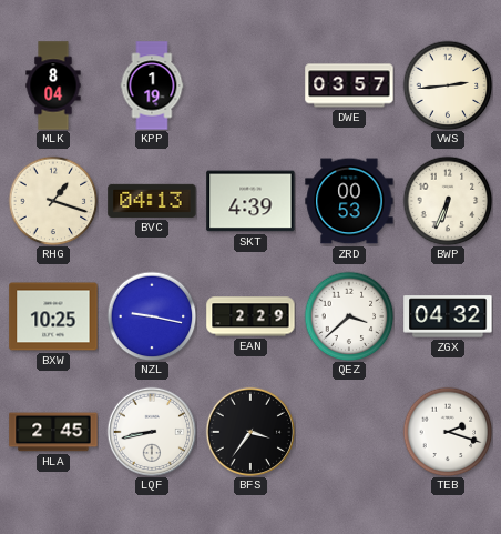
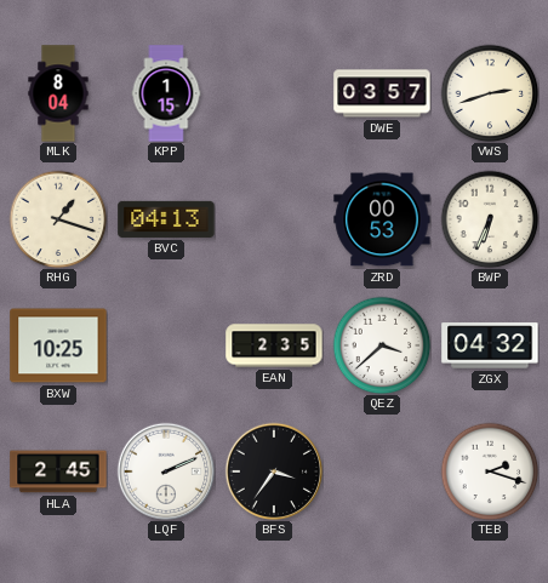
KPP: 1:19 -> 1:15 (166, 93)
VWS: 2:44 -> 2:42 (490, 93)
SKT: 4:39 -> none (250, 201)
NZL: 9:17 -> none (152, 316)
EAN: 2:29 -> 2:35 (274, 345)
LQF: 8:43 -> 2:11 (166, 471)
